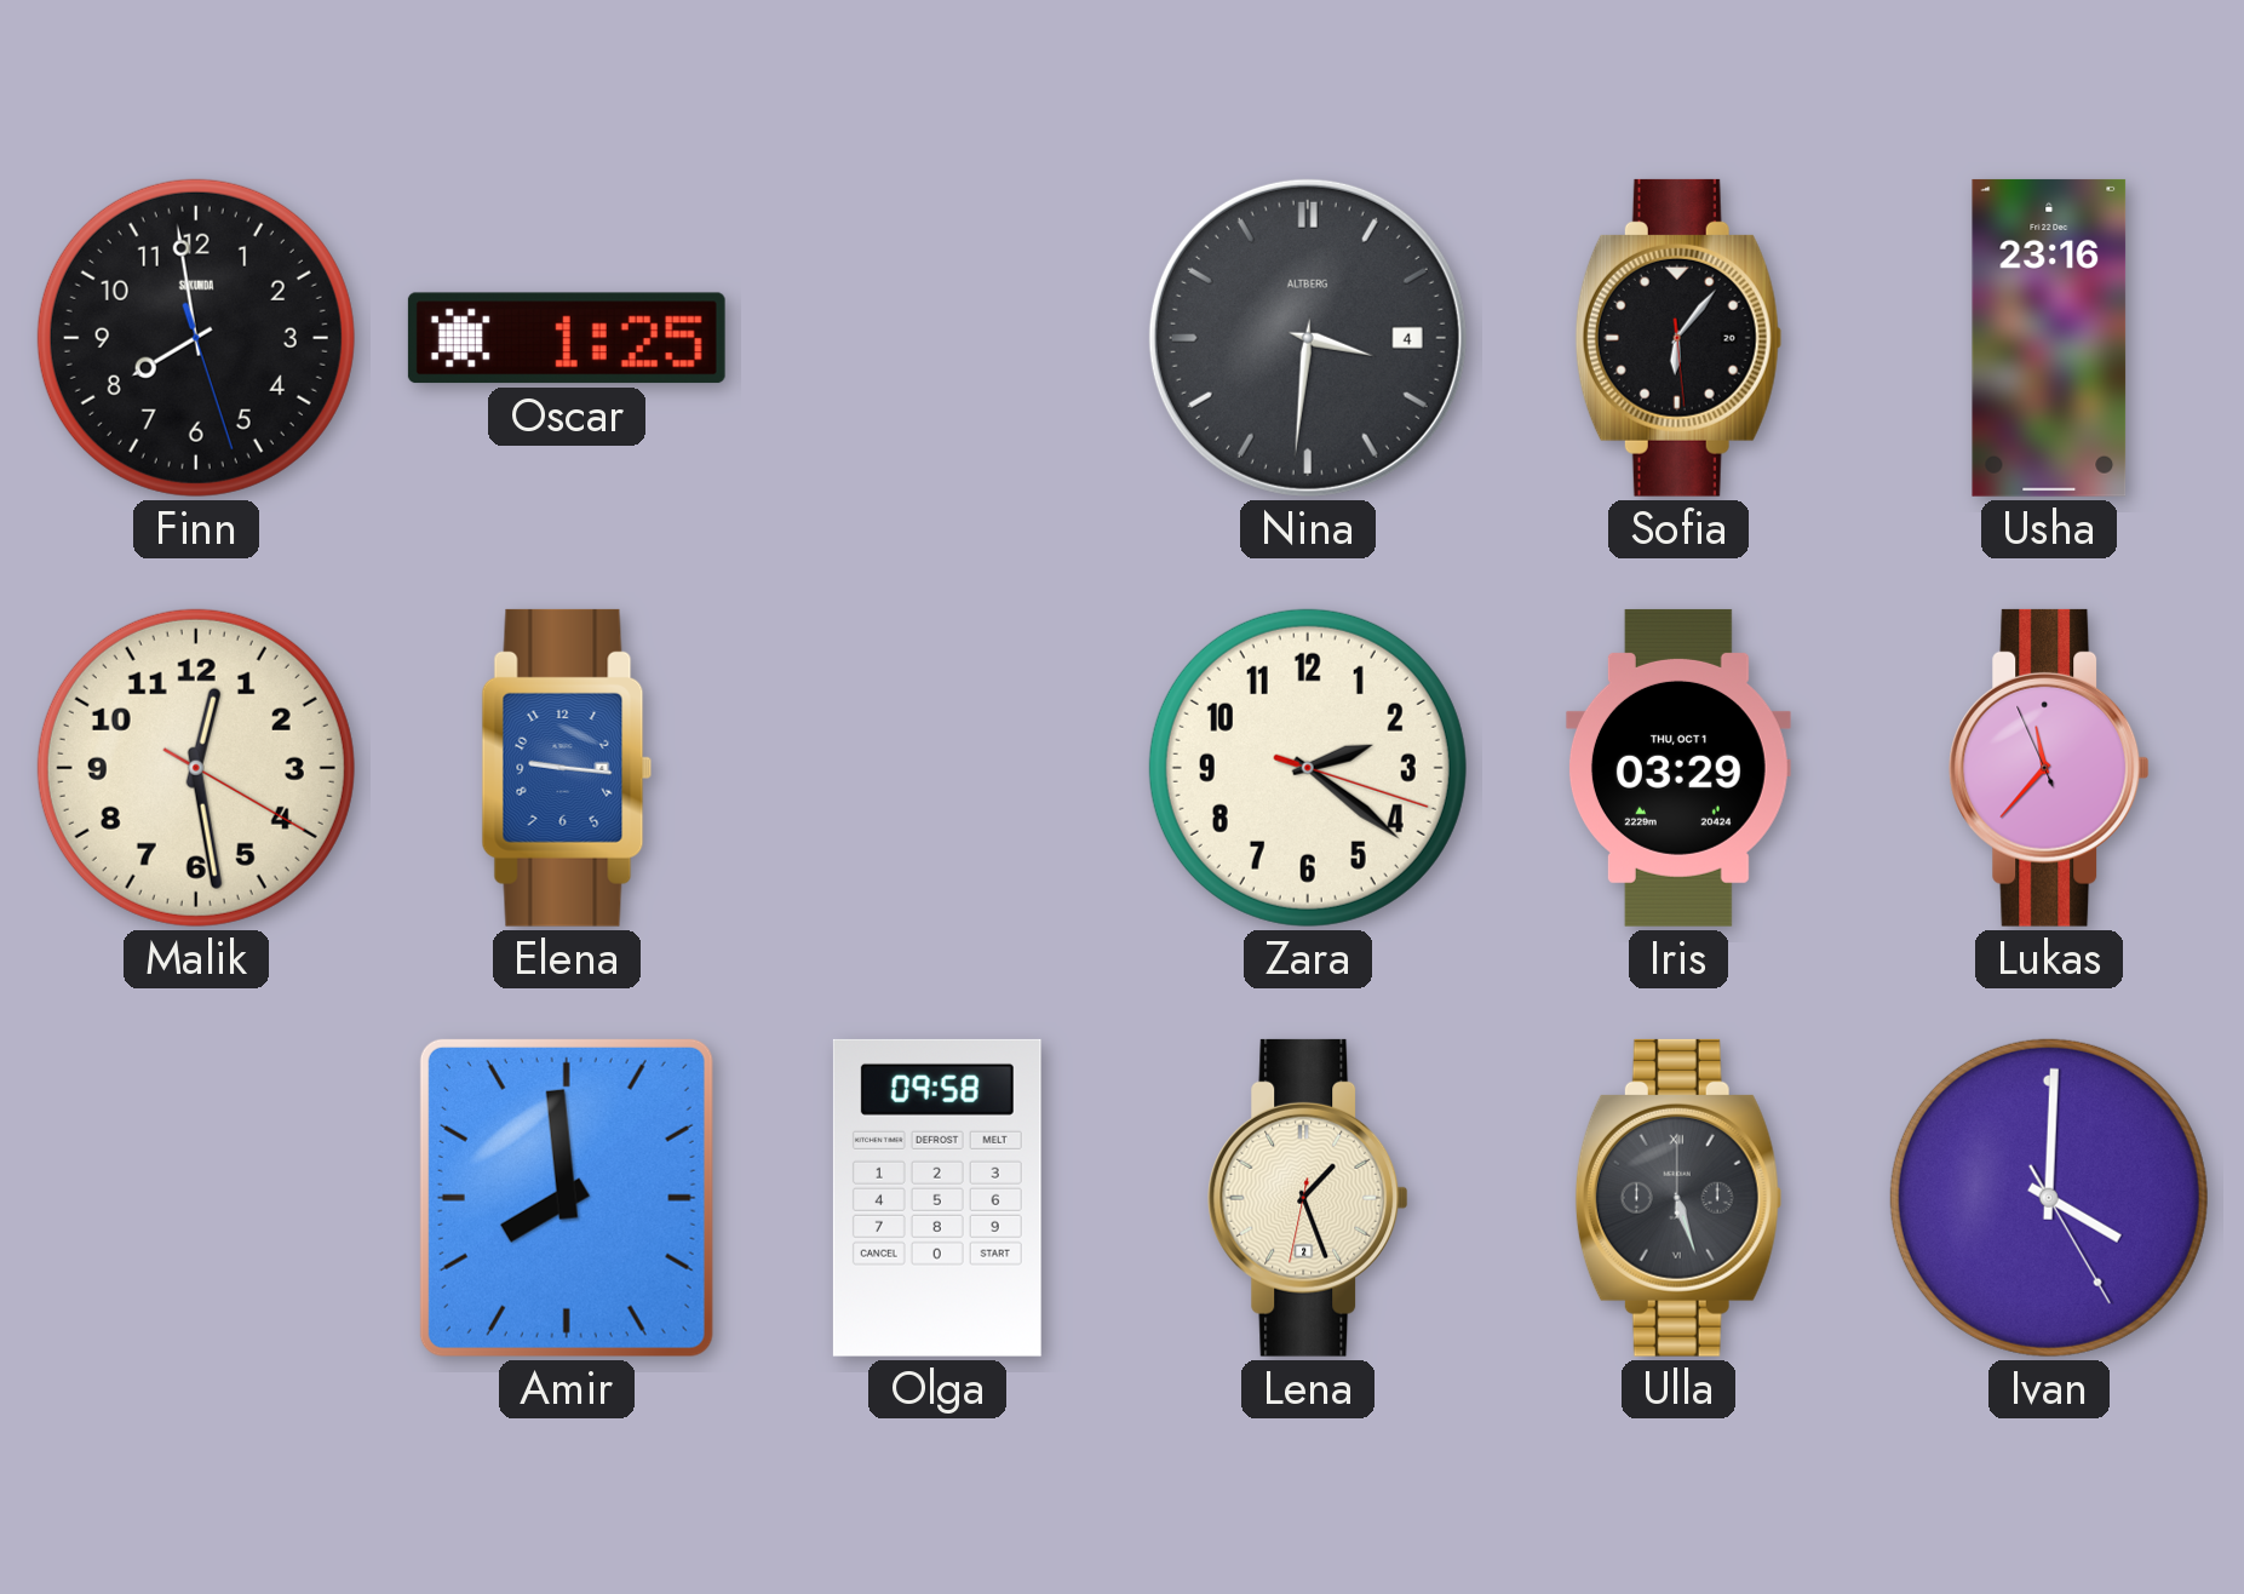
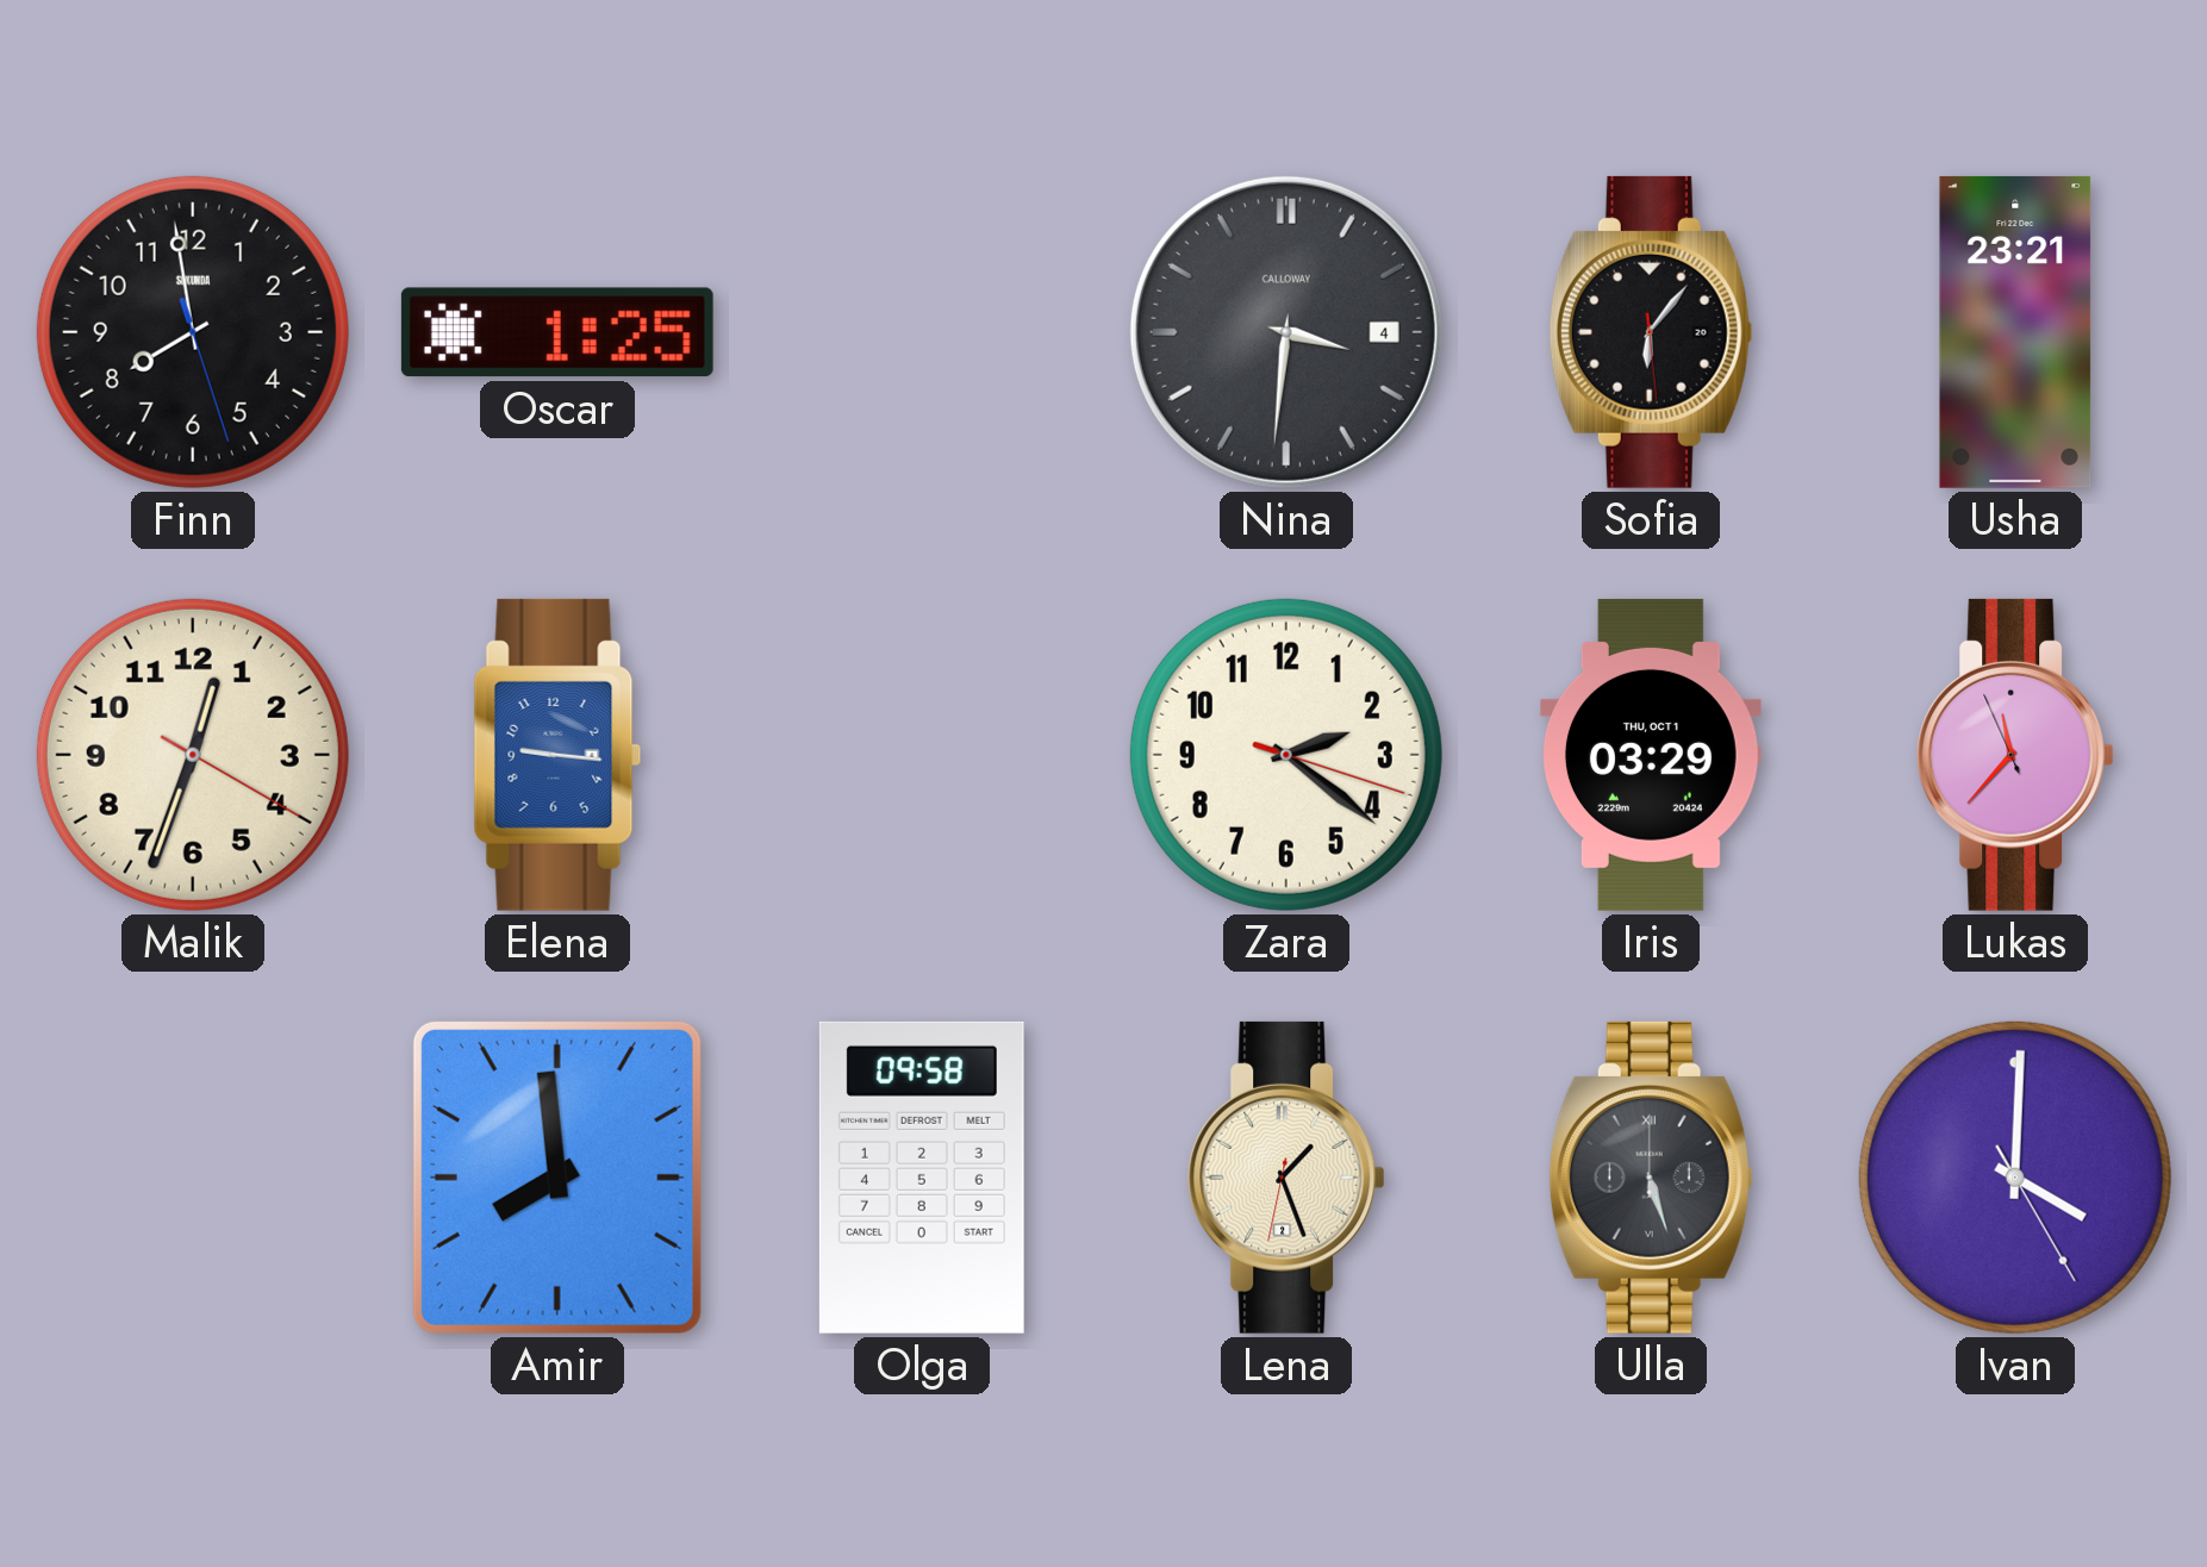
Nina brand: ALTBERG -> CALLOWAY (1286, 332)
Usha: 23:16 -> 23:21 (2015, 332)
Malik: 12:28 -> 12:33 (193, 755)
